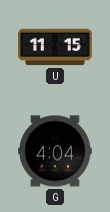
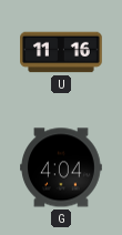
U: 11:15 -> 11:16 (61, 52)
